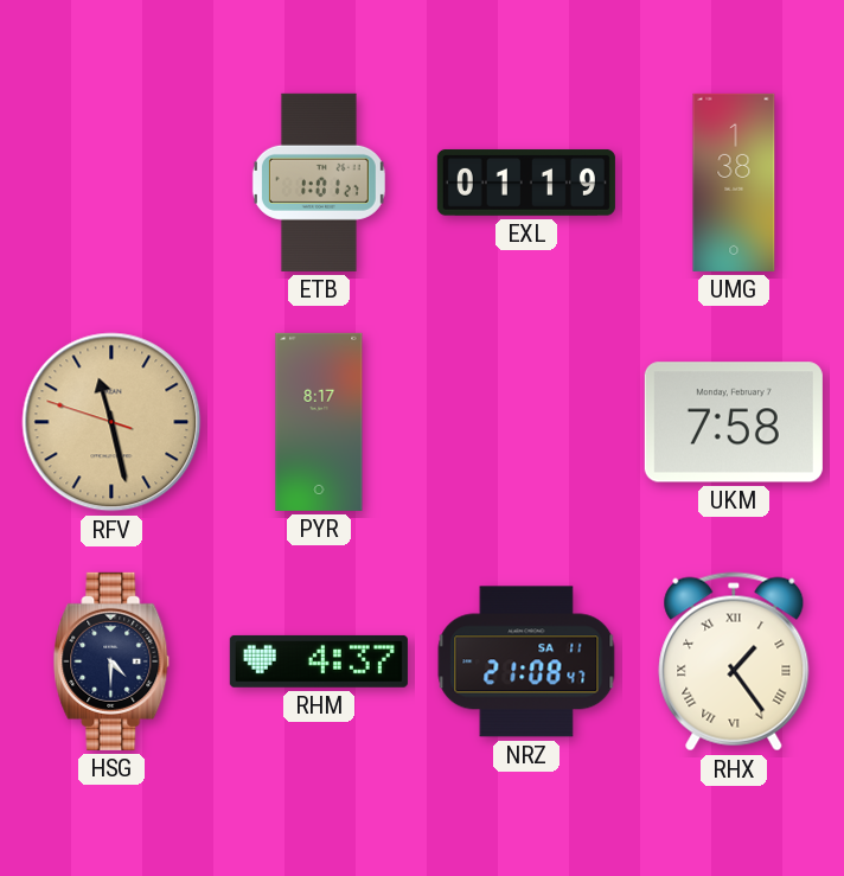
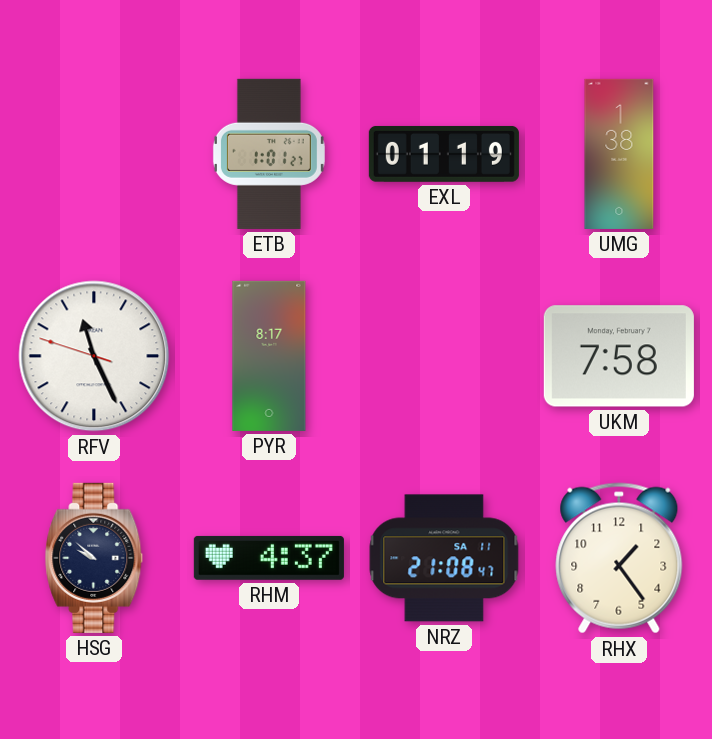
RFV: 11:27 -> 11:25 (94, 356)
RFV dial: champagne -> white (94, 356)
HSG: 4:30 -> 9:52 (94, 558)
RHX numerals: Roman -> Arabic (619, 558)
